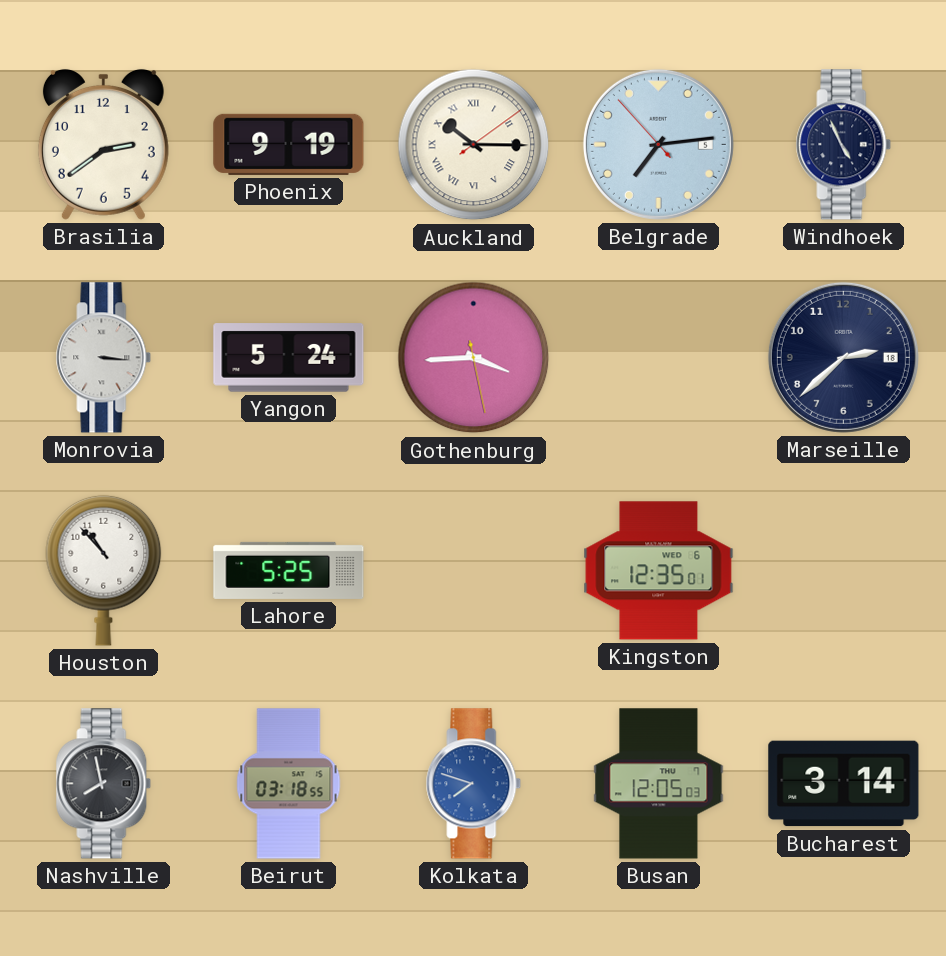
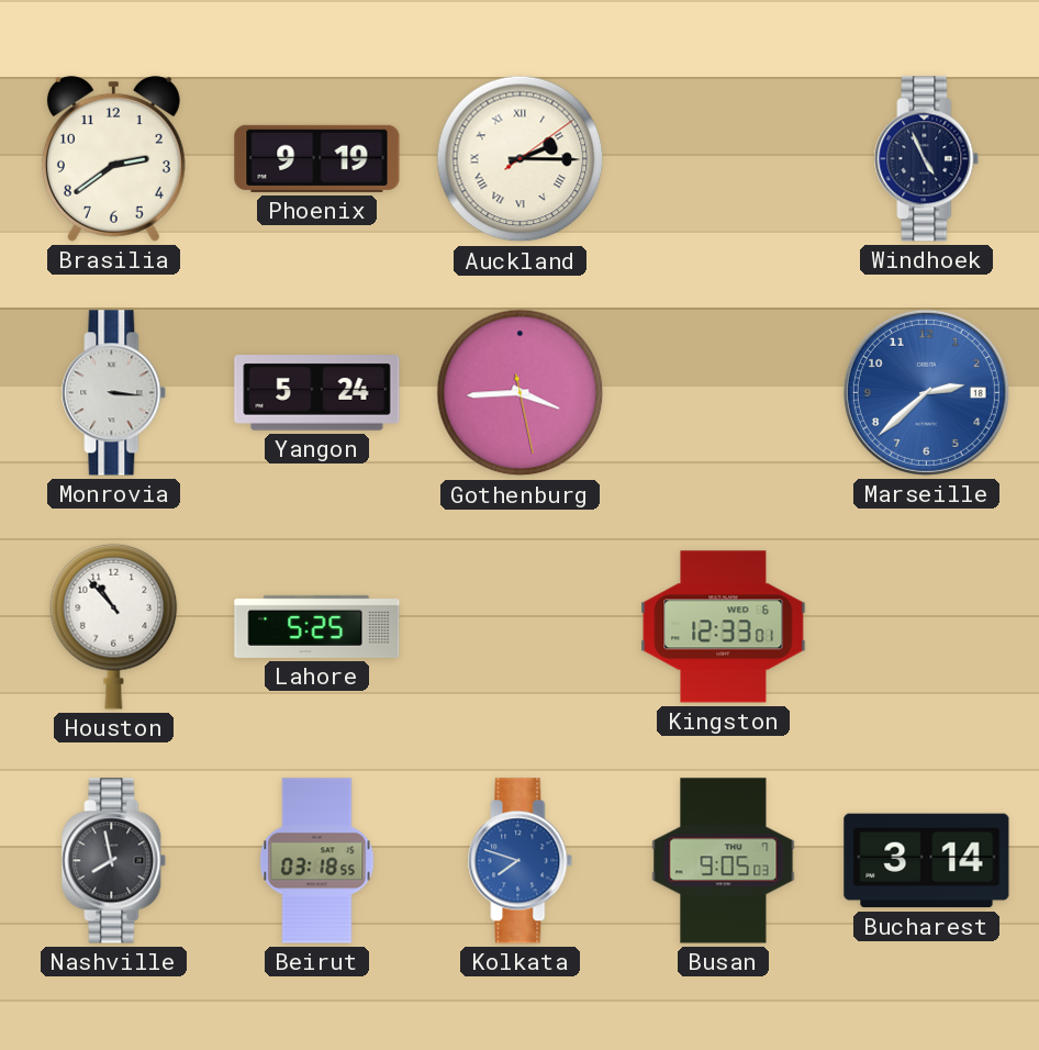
Auckland: 10:15 -> 2:15 (521, 159)
Belgrade: 7:13 -> none (658, 144)
Marseille dial: navy -> blue (926, 392)
Kingston: 12:35 -> 12:33 (724, 627)
Busan: 12:05 -> 9:05 (724, 861)
